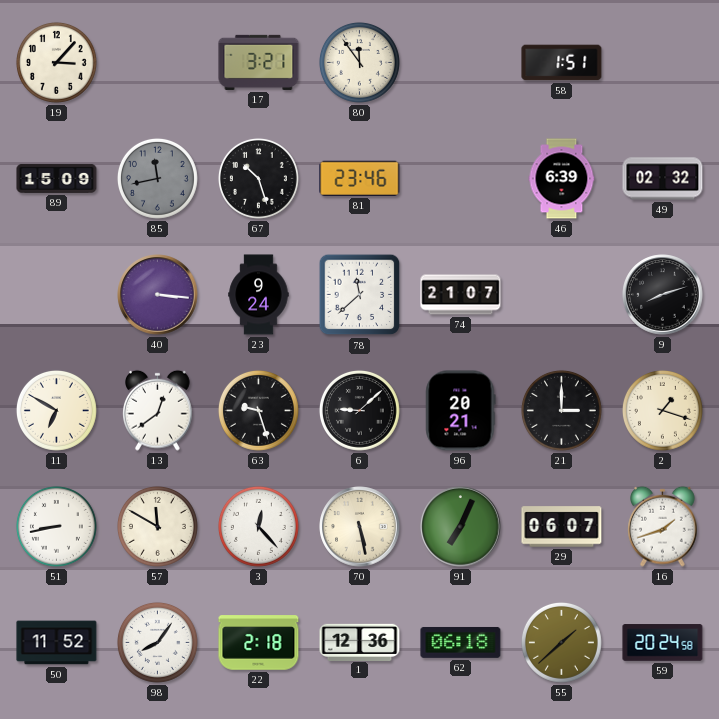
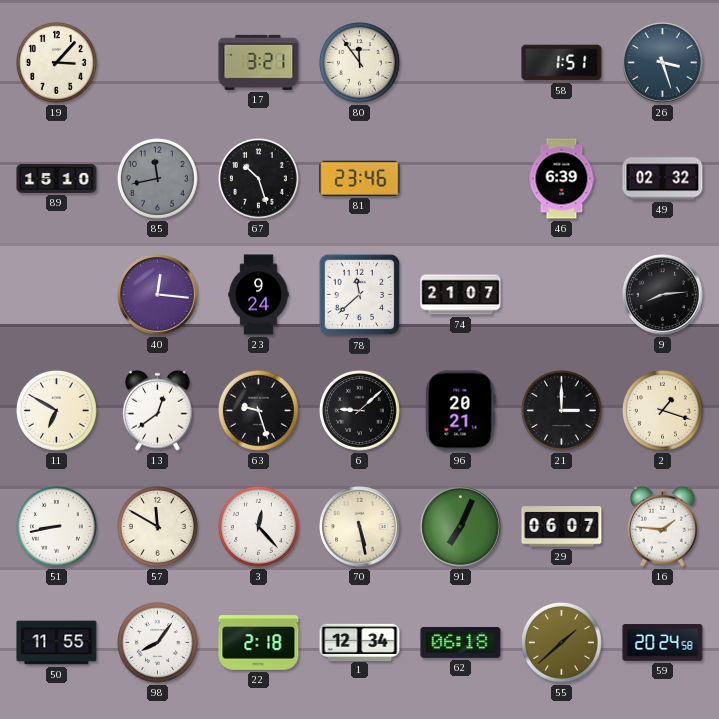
26: none -> 3:27 (663, 63)
89: 15:09 -> 15:10 (57, 178)
40: 3:16 -> 12:16 (158, 295)
9: 8:12 -> 8:14 (663, 295)
16: 1:42 -> 1:46 (663, 526)
50: 11:52 -> 11:55 (57, 643)
1: 12:36 -> 12:34 (360, 642)
